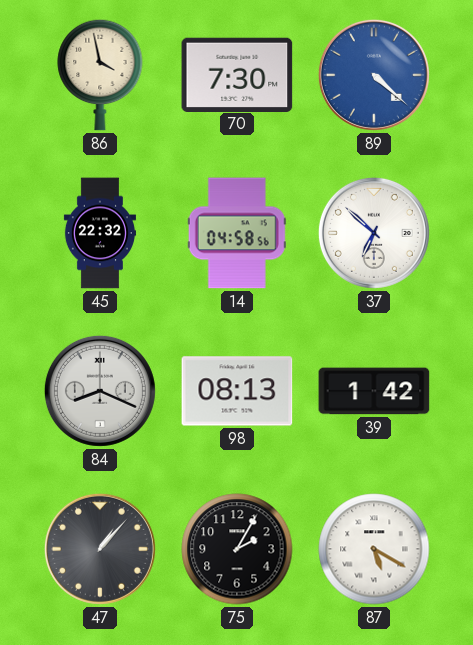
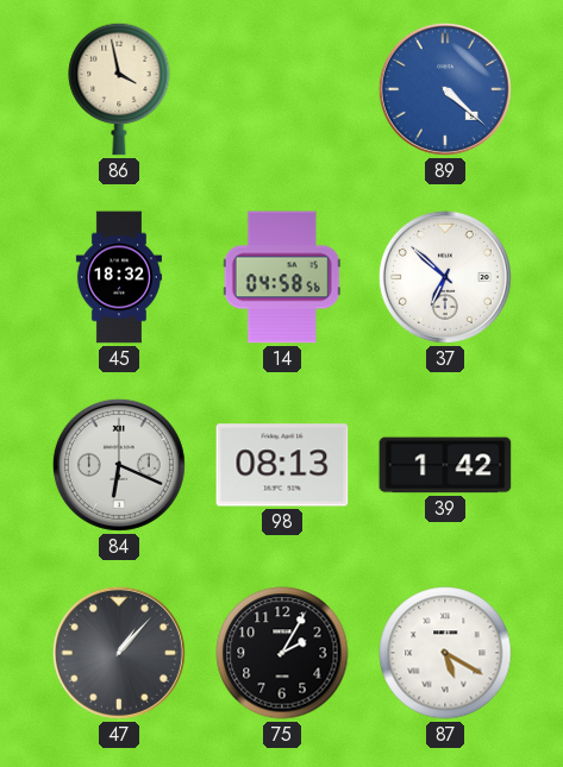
70: 7:30 -> none (237, 74)
45: 22:32 -> 18:32 (119, 277)
84: 8:19 -> 6:19 (119, 465)
